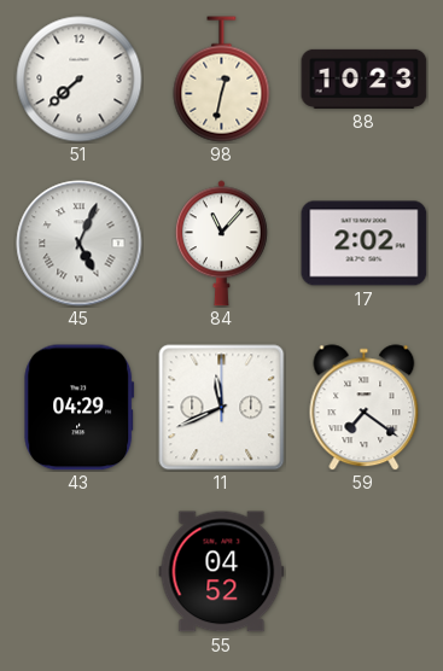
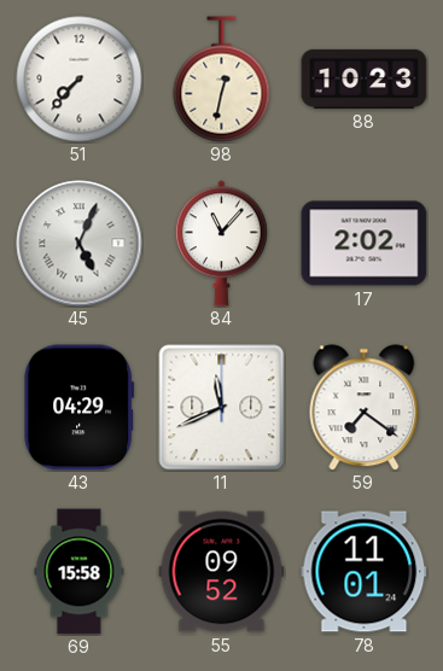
51: 7:38 -> 7:37 (80, 80)
69: none -> 15:58 (80, 572)
55: 04:52 -> 09:52 (222, 572)
78: none -> 11:01 (365, 572)
